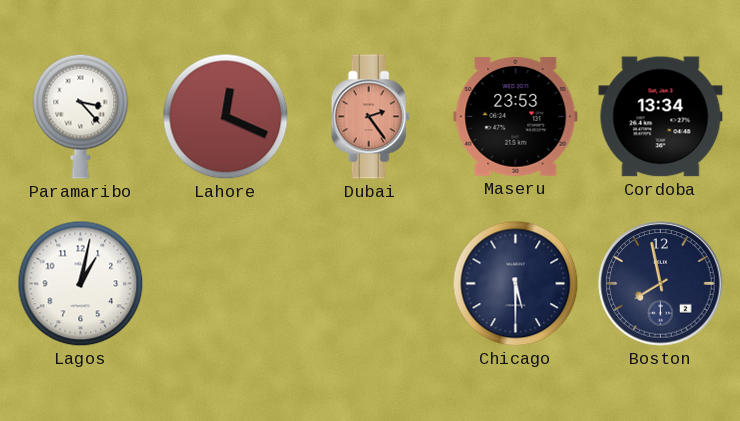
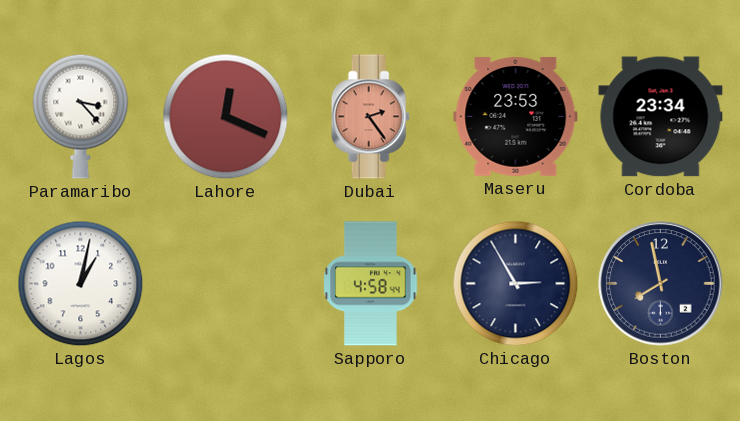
Cordoba: 13:34 -> 23:34 (661, 117)
Sapporo: none -> 4:58 (371, 284)
Chicago: 5:30 -> 2:55 (516, 284)
